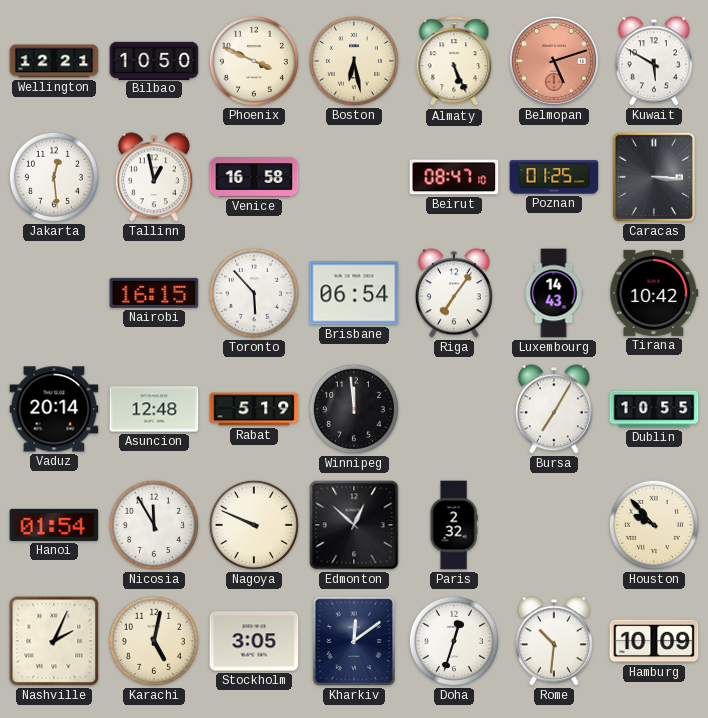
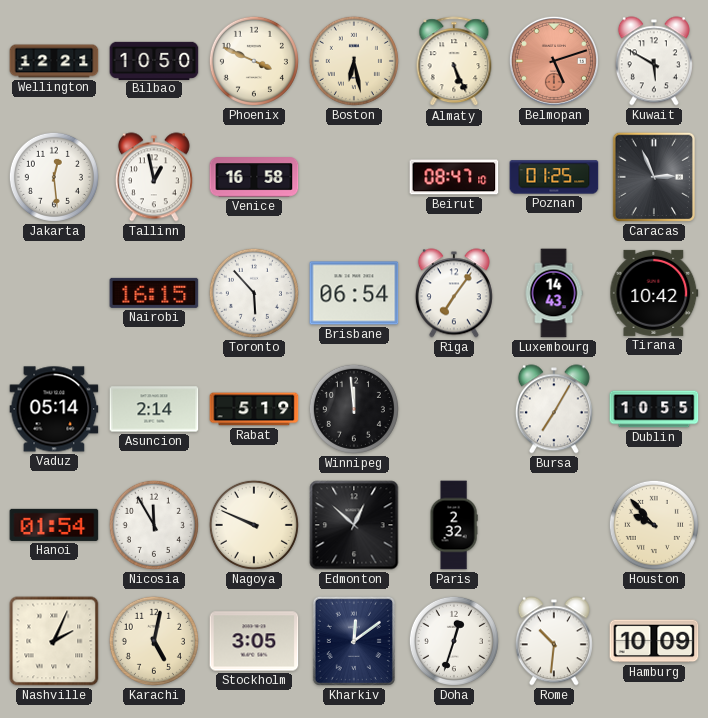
Caracas: 3:16 -> 2:56 (654, 177)
Vaduz: 20:14 -> 05:14 (54, 409)
Asuncion: 12:48 -> 2:14 (154, 409)
